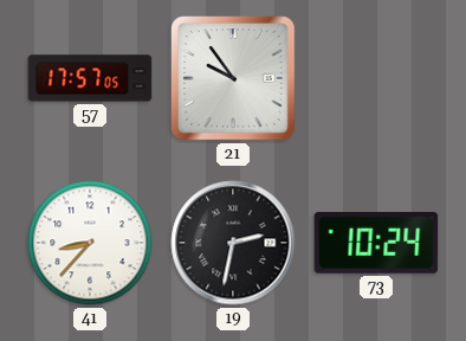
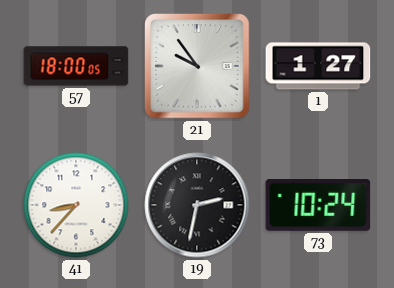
57: 17:57 -> 18:00 (76, 66)
1: none -> 1:27 (318, 66)
